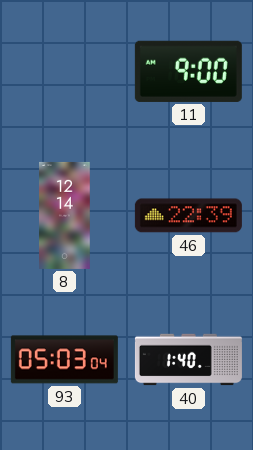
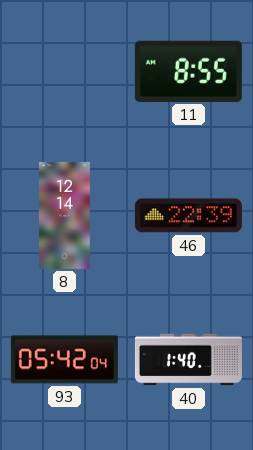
11: 9:00 -> 8:55 (188, 71)
93: 05:03 -> 05:42 (64, 360)
